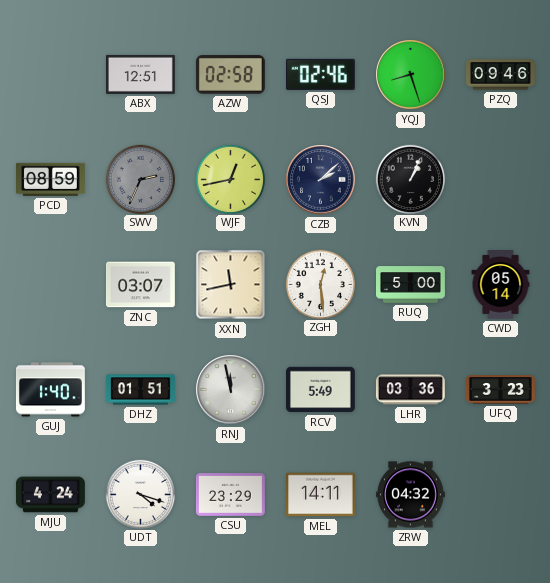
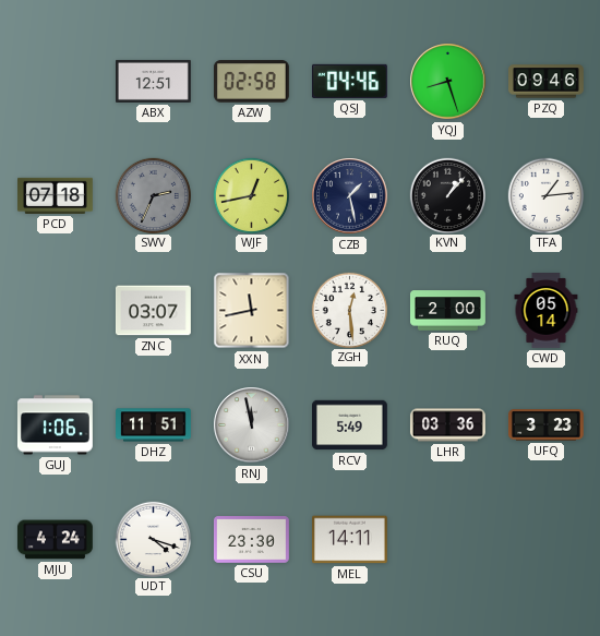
QSJ: 02:46 -> 04:46 (349, 81)
PCD: 08:59 -> 07:18 (56, 195)
CZB: 2:08 -> 1:28 (350, 196)
KVN: 1:04 -> 1:07 (447, 195)
TFA: none -> 1:14 (545, 195)
RUQ: 5:00 -> 2:00 (448, 311)
GUJ: 1:40 -> 1:06 (55, 425)
DHZ: 01:51 -> 11:51 (154, 425)
CSU: 23:29 -> 23:30 (251, 540)
ZRW: 04:32 -> none (410, 495)
